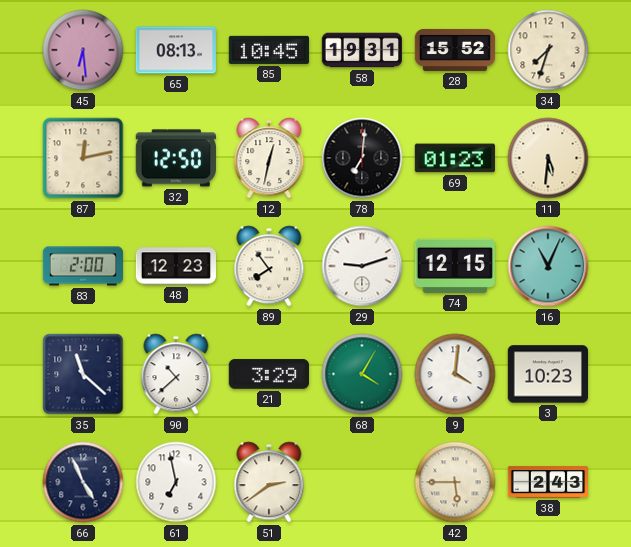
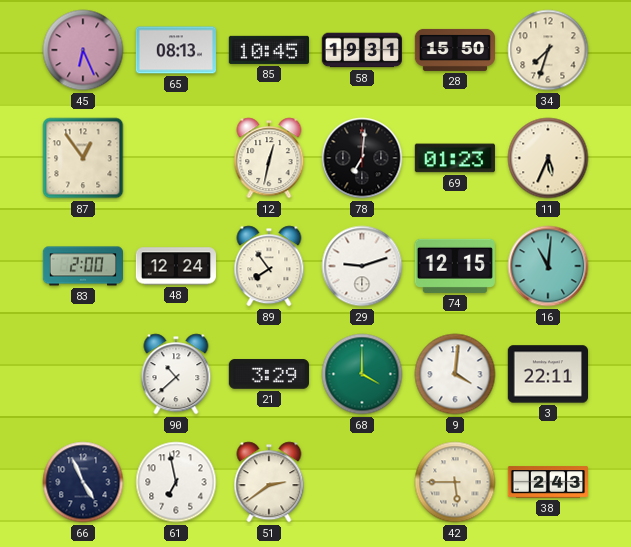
45: 6:29 -> 6:26 (83, 50)
28: 15:52 -> 15:50 (455, 50)
87: 12:13 -> 12:54 (83, 158)
32: 12:50 -> none (176, 158)
11: 5:31 -> 5:34 (548, 158)
48: 12:23 -> 12:24 (175, 266)
16: 11:04 -> 11:01 (548, 266)
35: 11:22 -> none (83, 374)
68: 4:05 -> 4:00 (362, 374)
3: 10:23 -> 22:11 (547, 374)
